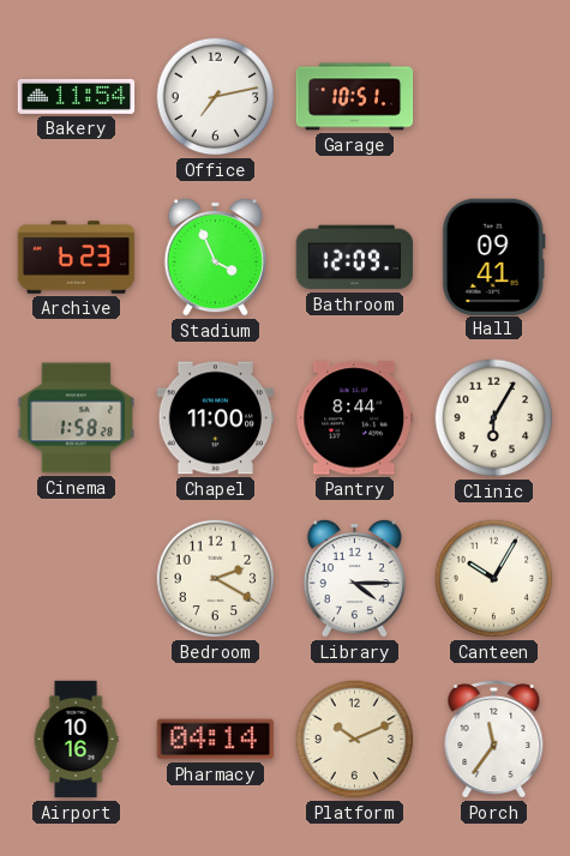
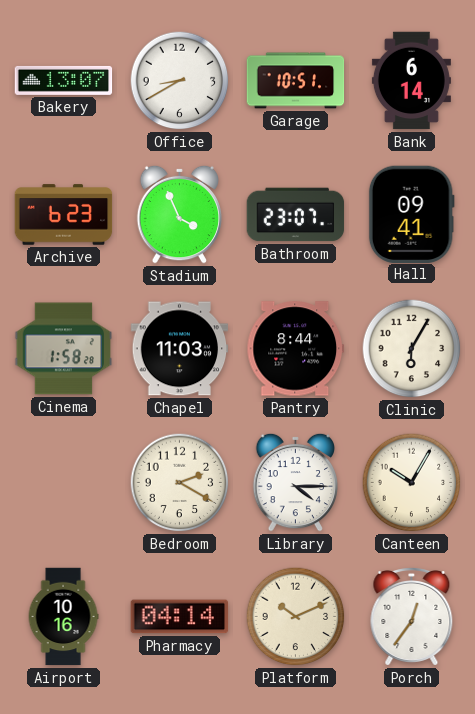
Bakery: 11:54 -> 13:07 (64, 80)
Office: 7:13 -> 8:40 (180, 81)
Bank: none -> 6:14 (411, 81)
Bathroom: 12:09 -> 23:07 (296, 215)
Chapel: 11:00 -> 11:03 (180, 349)
Porch: 11:36 -> 12:36 (412, 617)
